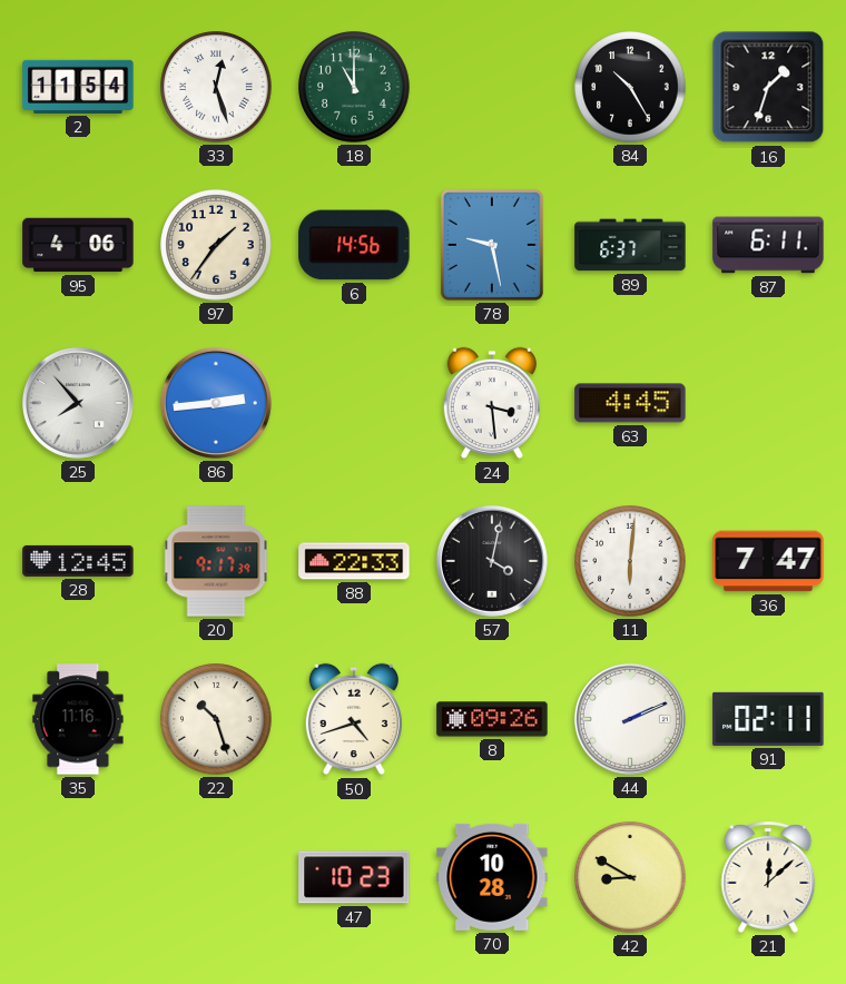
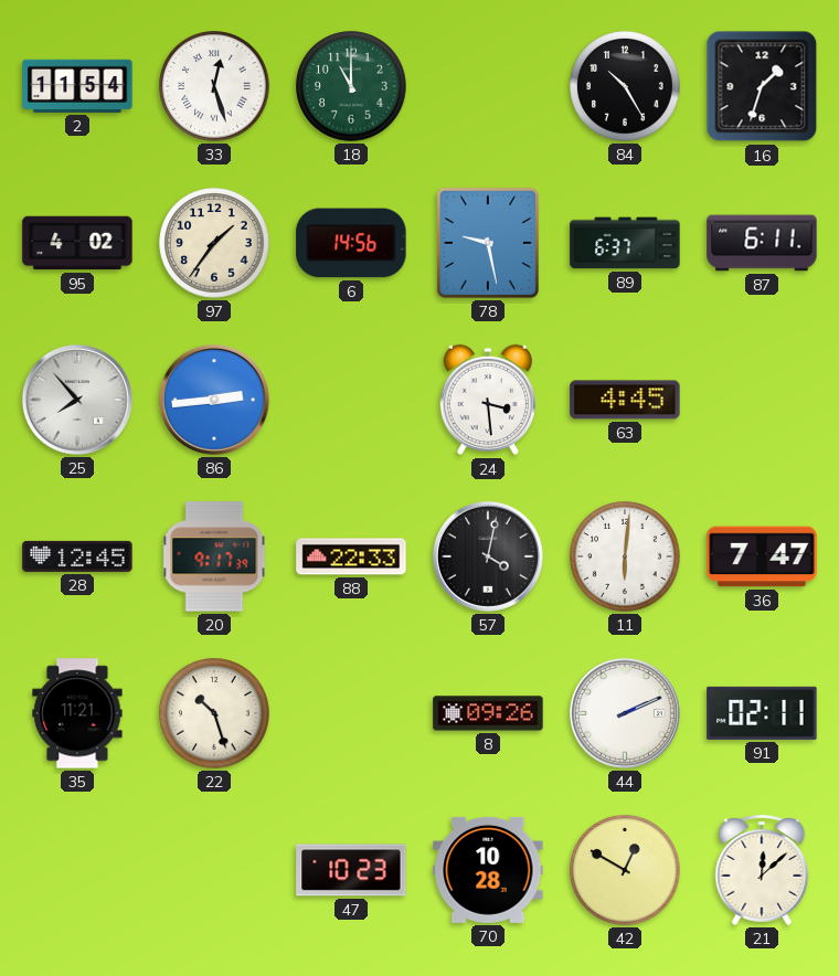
95: 4:06 -> 4:02 (77, 243)
35: 11:16 -> 11:21 (77, 713)
50: 4:42 -> none (354, 719)
42: 8:50 -> 12:50 (625, 870)
